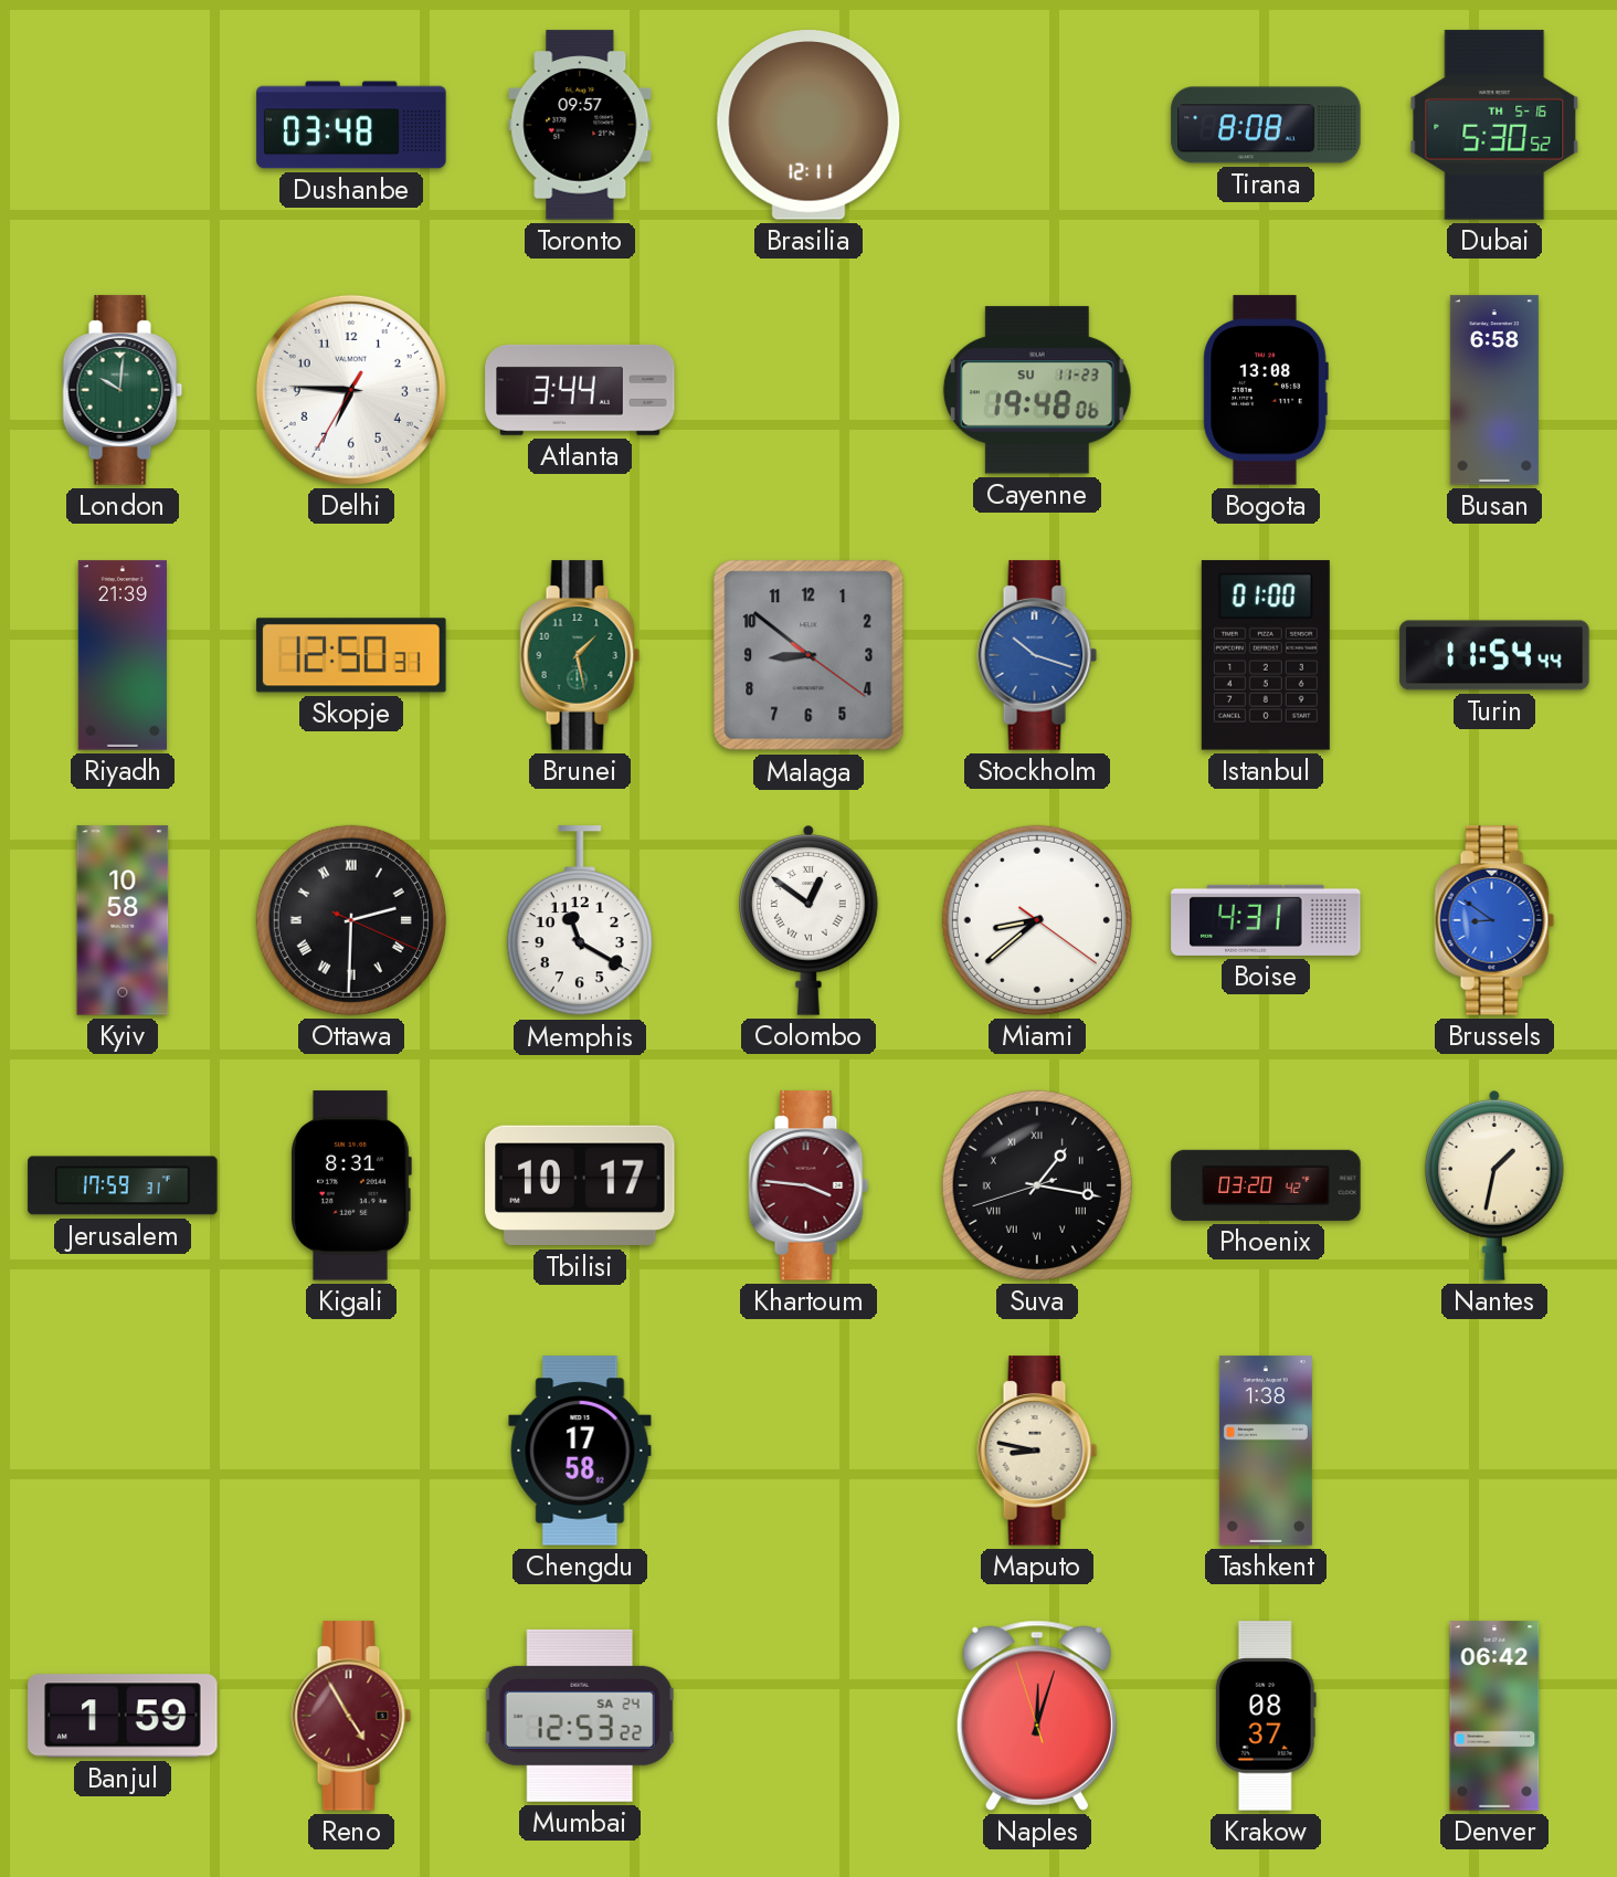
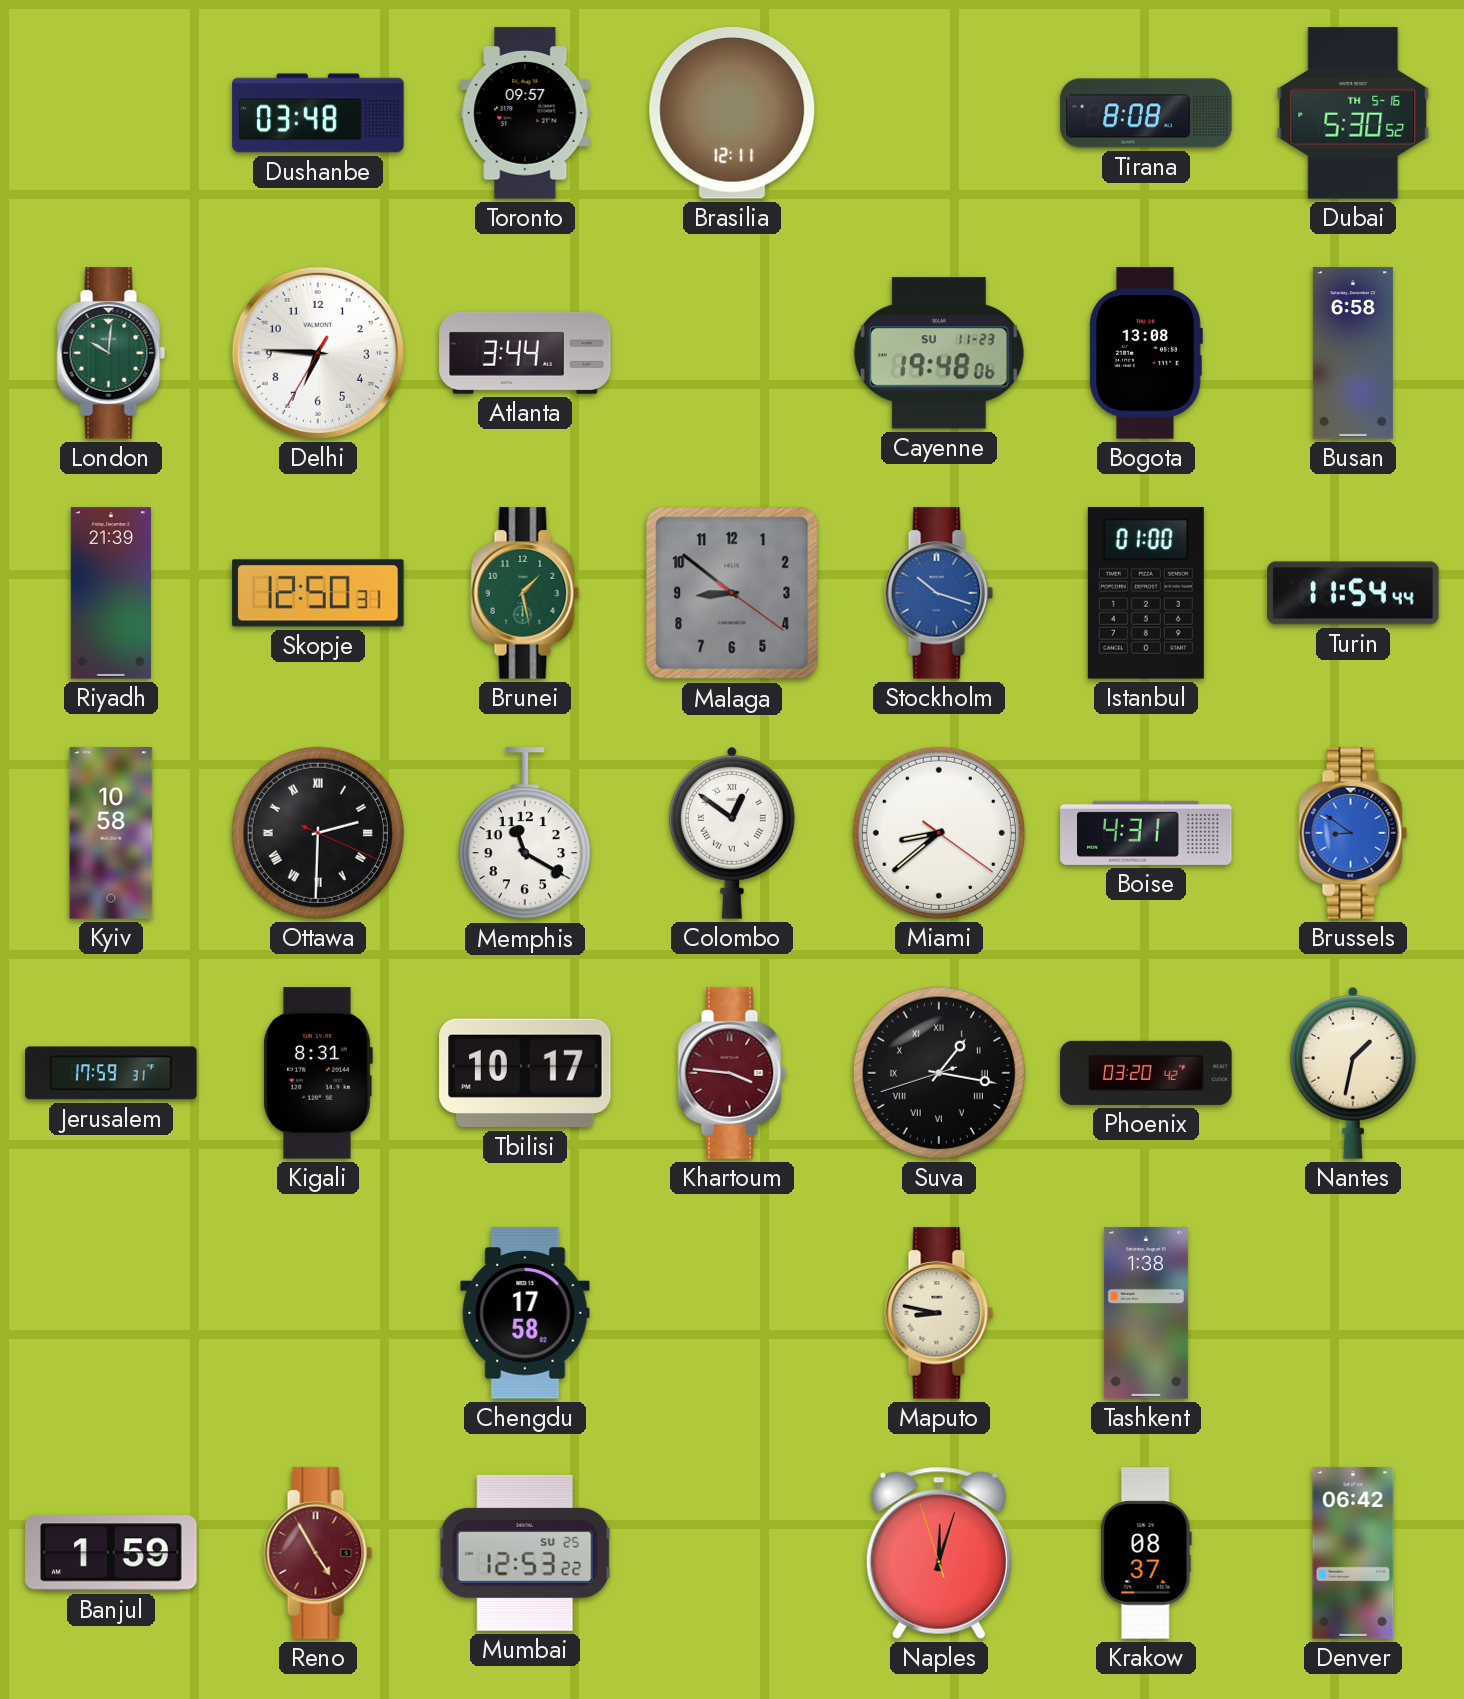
Mumbai date: SA 24 -> SU 25 (525, 1553)
